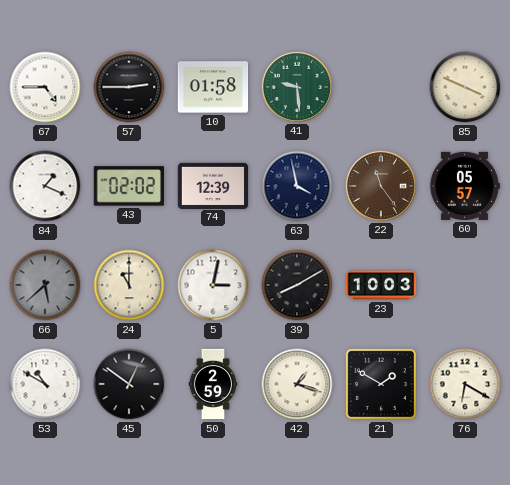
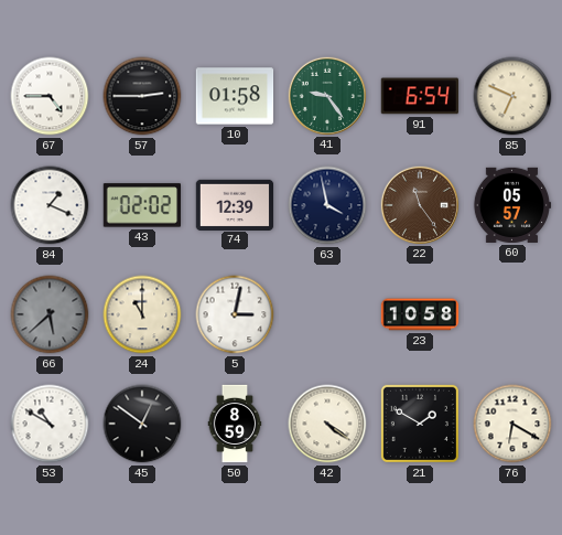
41: 9:29 -> 9:24 (326, 95)
91: none -> 6:54 (420, 96)
85: 3:49 -> 6:49 (512, 96)
39: 8:10 -> none (297, 285)
23: 10:03 -> 10:58 (420, 314)
50: 2:59 -> 8:59 (235, 424)
42: 1:18 -> 4:21 (327, 424)
